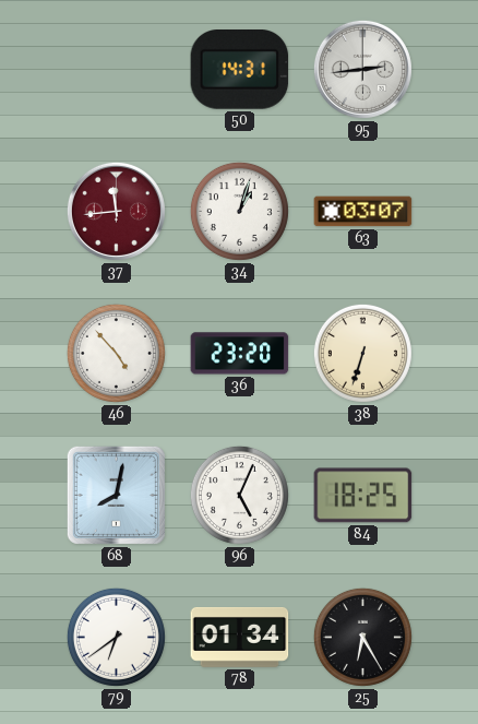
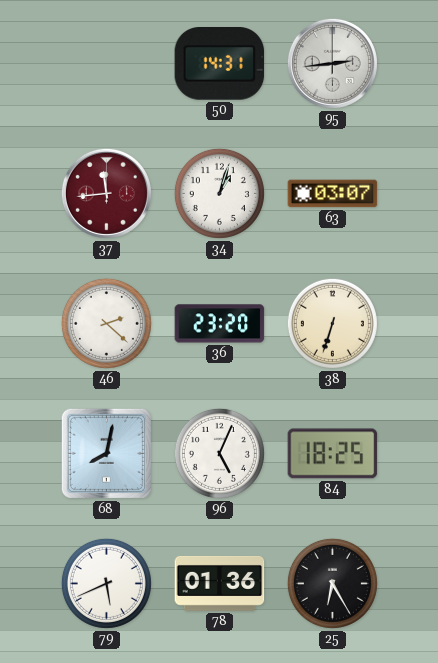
46: 4:53 -> 2:22 (106, 323)
79: 6:39 -> 5:41 (106, 583)
78: 01:34 -> 01:36 (220, 583)
